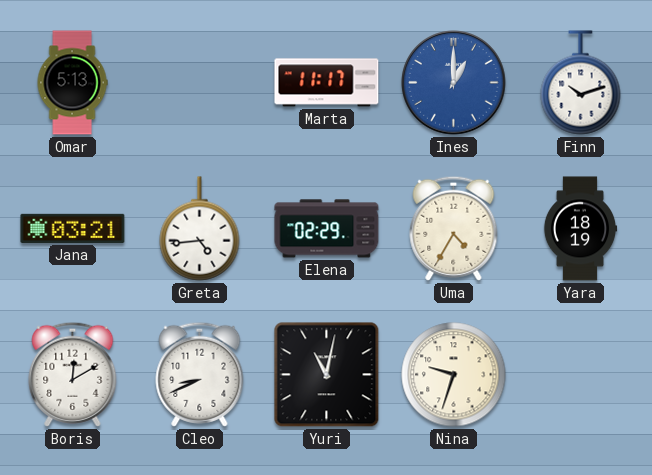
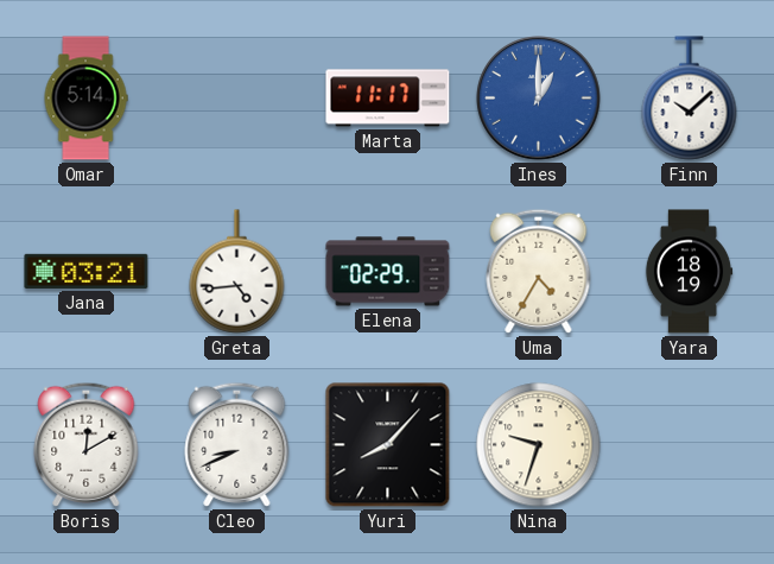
Omar: 5:13 -> 5:14 (85, 99)
Finn: 10:12 -> 10:08 (690, 99)
Yuri: 11:02 -> 8:07 (388, 445)
